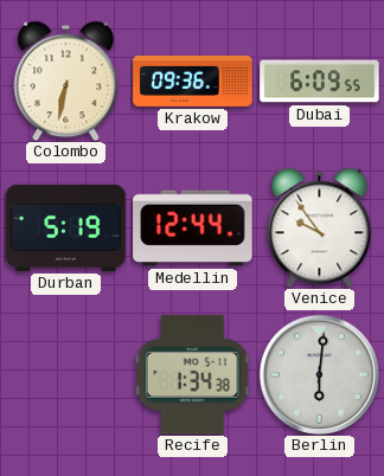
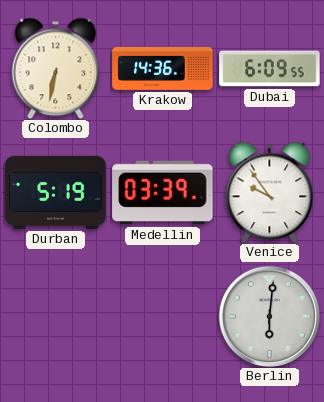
Krakow: 09:36 -> 14:36 (163, 68)
Medellin: 12:44 -> 03:39 (163, 193)
Recife: 1:34 -> none (193, 375)
